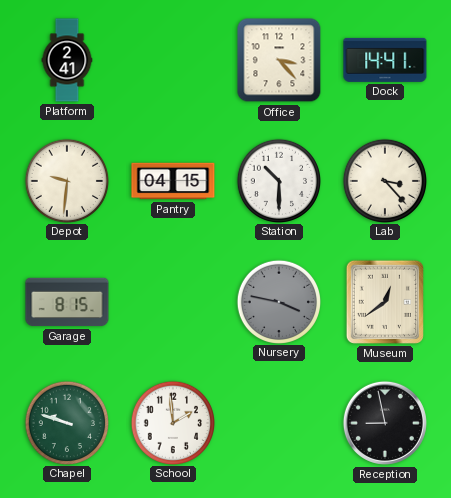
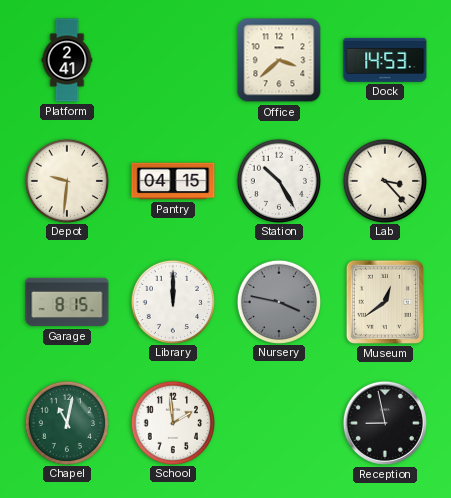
Office: 3:23 -> 3:38 (279, 60)
Dock: 14:41 -> 14:53 (385, 60)
Station: 10:30 -> 10:25 (278, 180)
Library: none -> 12:00 (172, 301)
Chapel: 9:48 -> 11:02 (66, 422)
